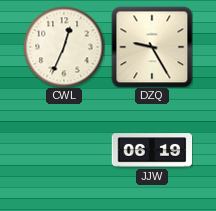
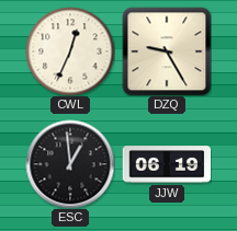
ESC: none -> 12:59 (70, 164)
